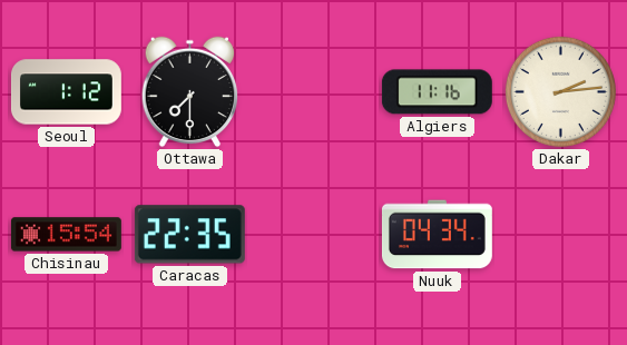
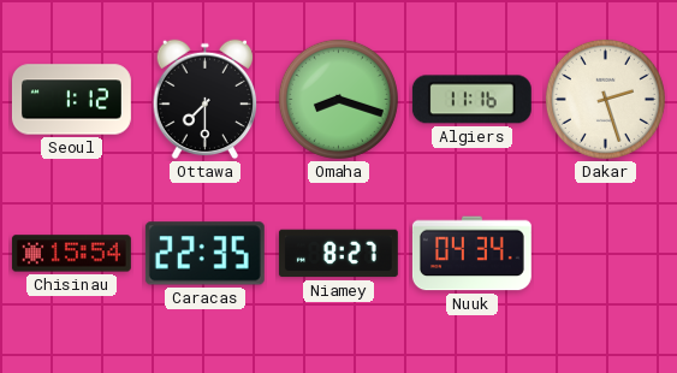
Omaha: none -> 8:18 (338, 99)
Dakar: 2:14 -> 2:27 (605, 99)
Niamey: none -> 8:27 (338, 254)
